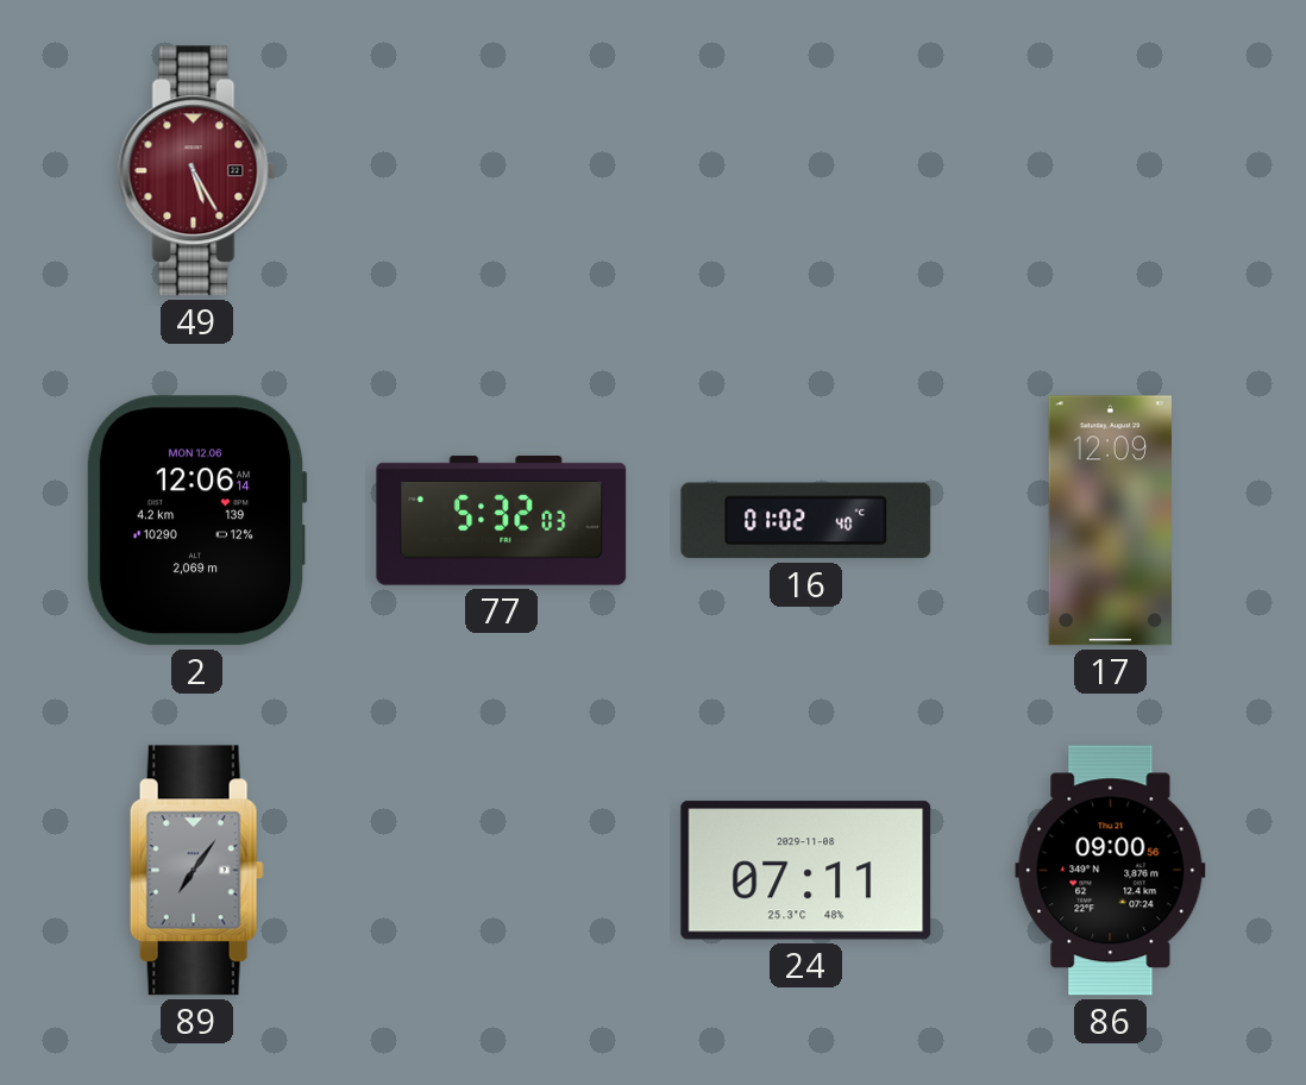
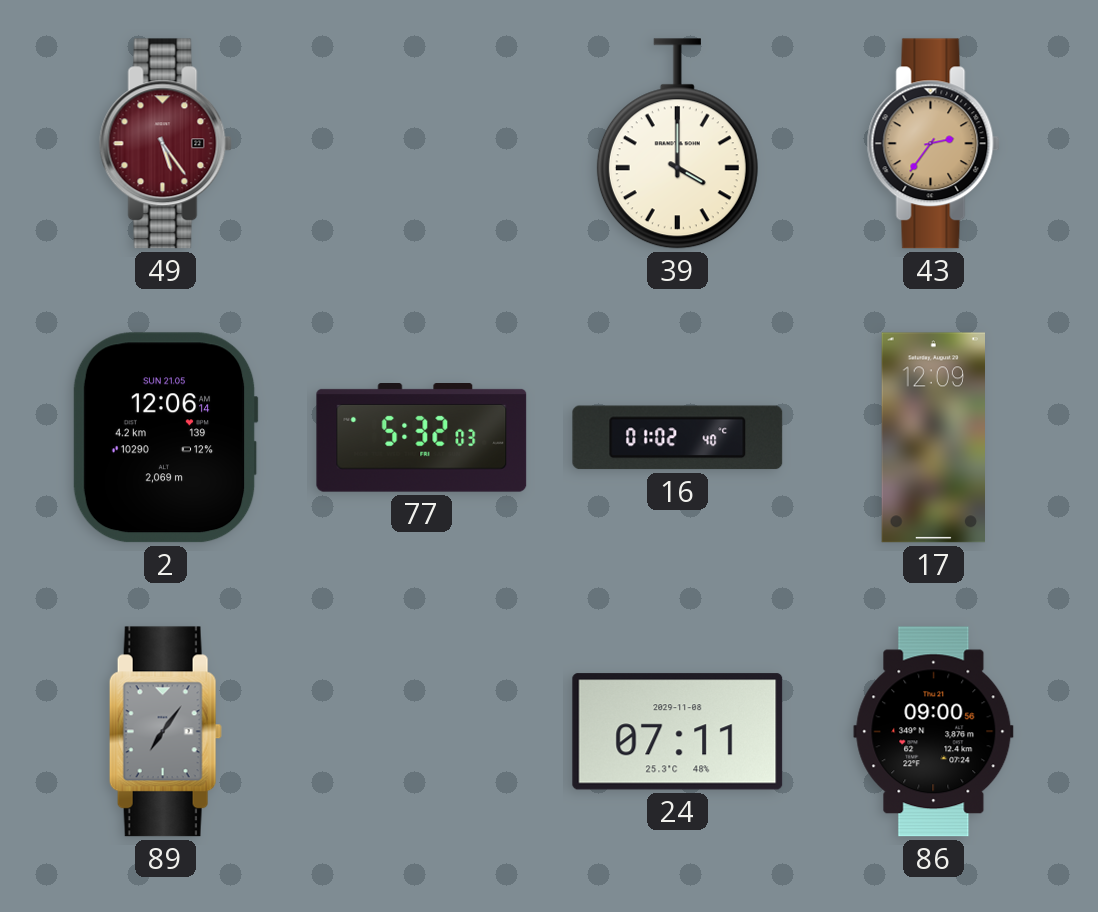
49: 5:25 -> 5:24 (165, 144)
39: none -> 4:00 (677, 144)
43: none -> 2:36 (933, 144)
2 date: MON 12.06 -> SUN 21.05 (165, 438)
